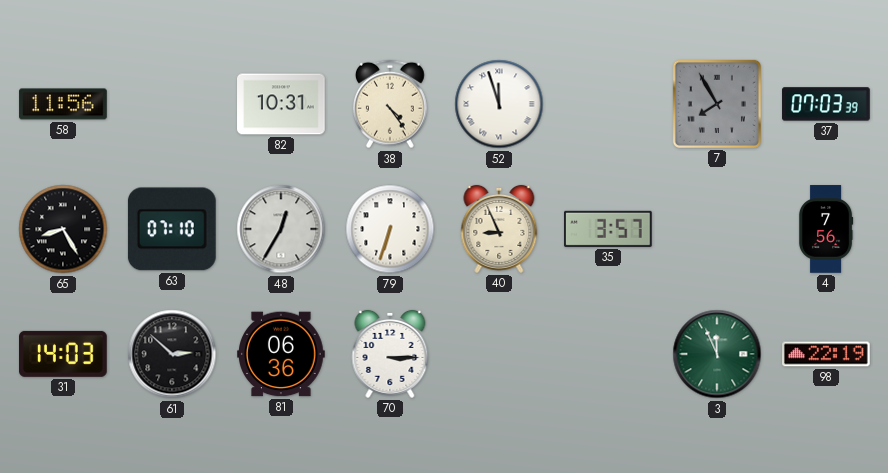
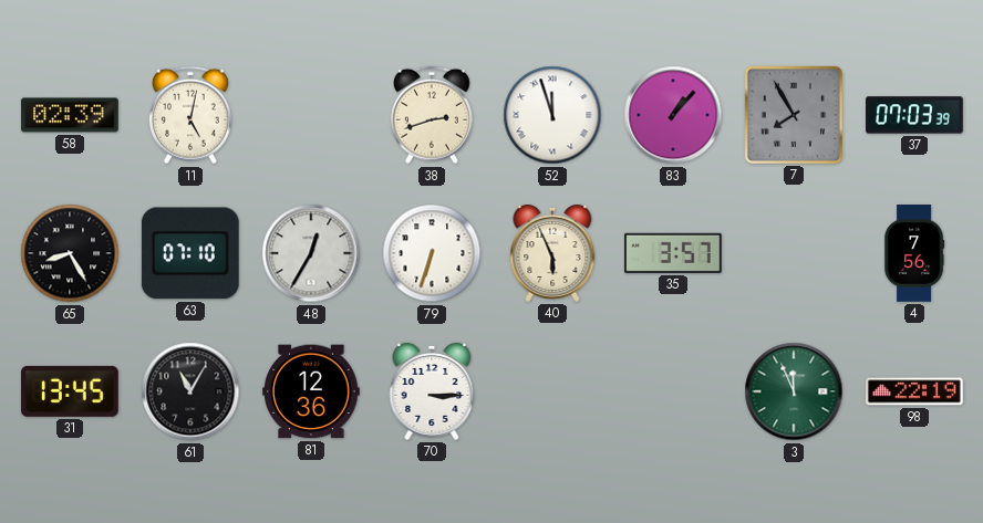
58: 11:56 -> 02:39 (70, 115)
11: none -> 5:02 (190, 115)
82: 10:31 -> none (281, 104)
38: 4:24 -> 2:42 (432, 115)
83: none -> 1:07 (673, 115)
40: 8:56 -> 5:56 (552, 253)
31: 14:03 -> 13:45 (71, 391)
61: 2:52 -> 11:05 (190, 391)
81: 06:36 -> 12:36 (311, 391)
